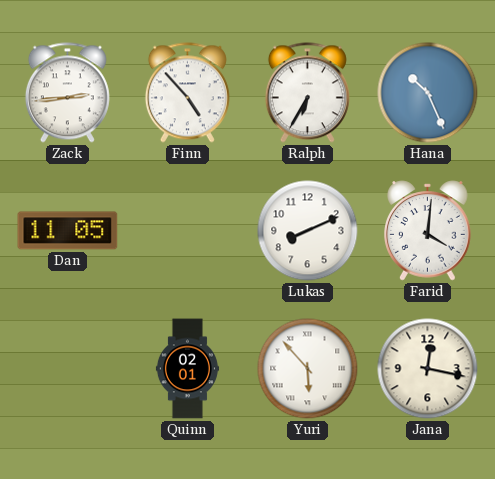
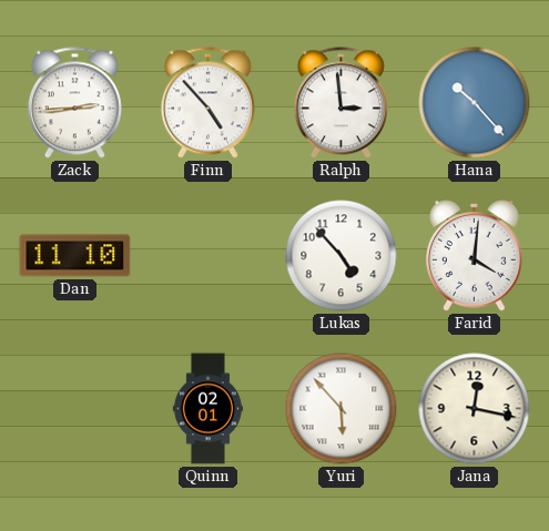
Ralph: 6:35 -> 2:59 (340, 103)
Hana: 10:26 -> 10:23 (475, 103)
Dan: 11:05 -> 11:10 (75, 256)
Lukas: 8:11 -> 4:53 (342, 256)
